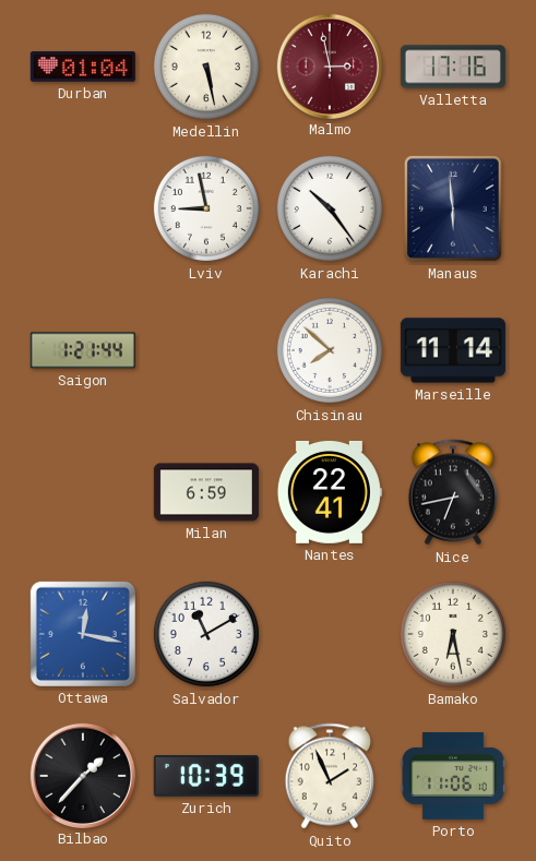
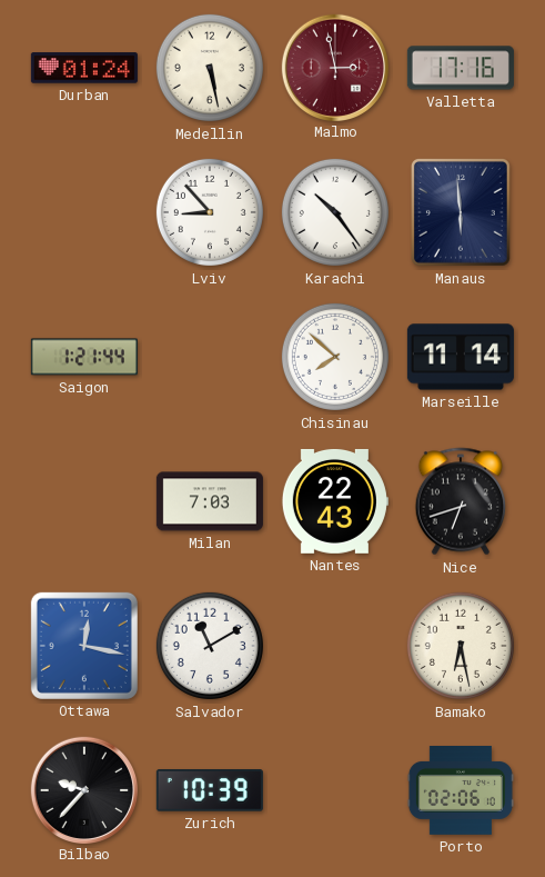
Durban: 01:04 -> 01:24 (84, 68)
Lviv: 8:58 -> 8:53 (210, 212)
Milan: 6:59 -> 7:03 (210, 501)
Nantes: 22:41 -> 22:43 (335, 501)
Nice: 6:43 -> 6:42 (460, 501)
Bilbao: 1:37 -> 9:37 (83, 789)
Quito: 1:56 -> none (329, 776)
Porto: 11:06 -> 02:06 (461, 791)
